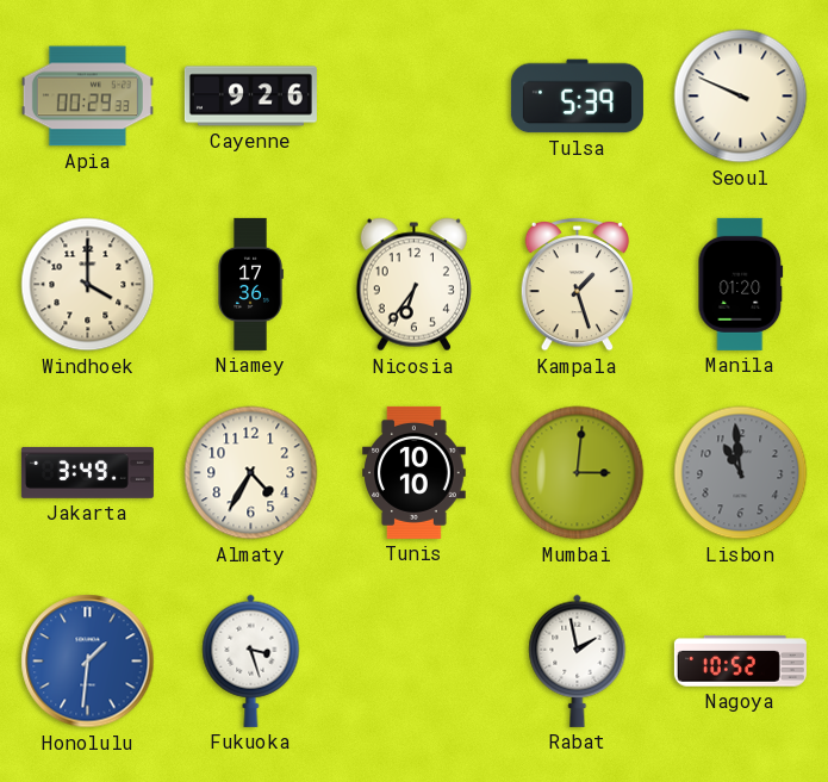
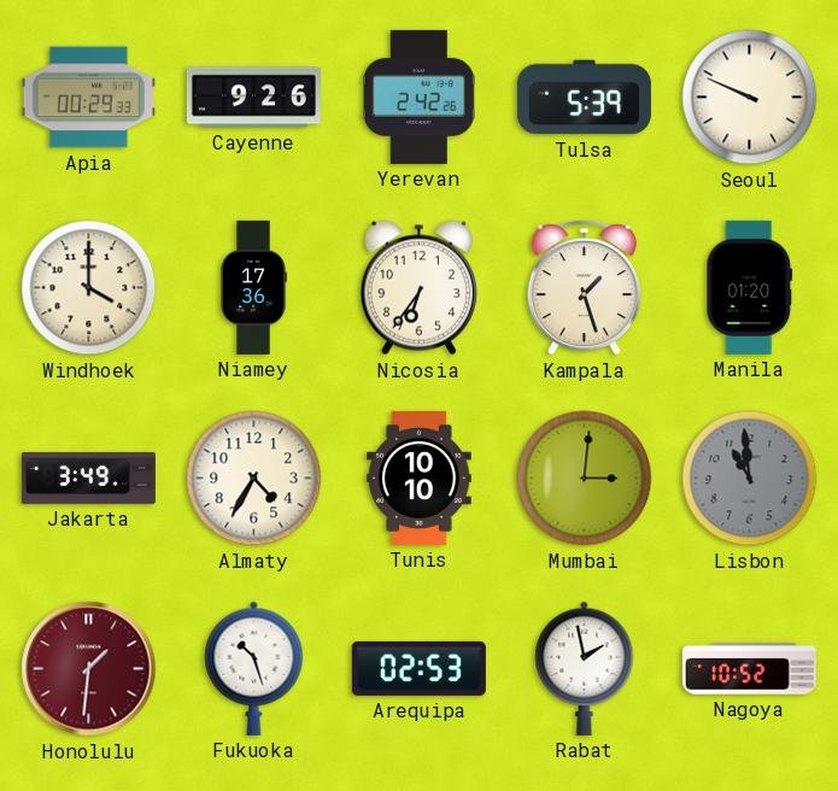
Yerevan: none -> 2:42 (418, 96)
Honolulu dial: blue -> burgundy (89, 669)
Fukuoka: 3:27 -> 10:27 (254, 668)
Arequipa: none -> 02:53 (418, 668)
